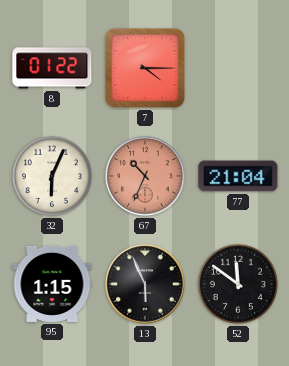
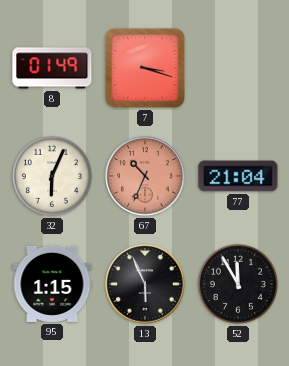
8: 01:22 -> 01:49 (52, 68)
7: 4:15 -> 3:18 (145, 68)
52: 11:51 -> 11:55 (238, 284)
